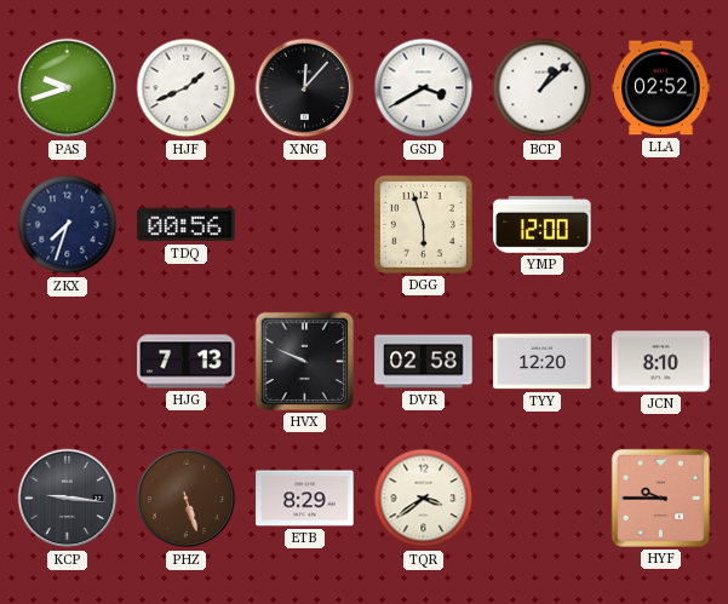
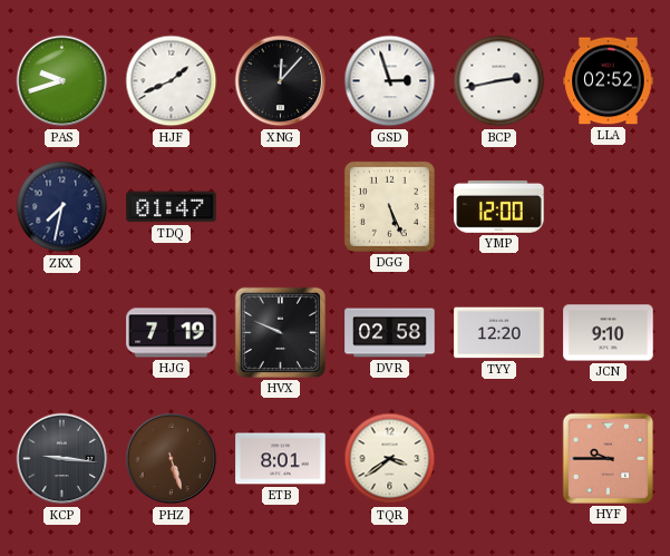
GSD: 3:40 -> 2:57 (390, 81)
BCP: 1:08 -> 2:43 (499, 81)
ZKX: 7:33 -> 7:32 (62, 207)
TDQ: 00:56 -> 01:47 (172, 207)
DGG: 5:57 -> 5:26 (389, 206)
HJG: 7:13 -> 7:19 (172, 333)
JCN: 8:10 -> 9:10 (609, 333)
ETB: 8:29 -> 8:01 (281, 459)
